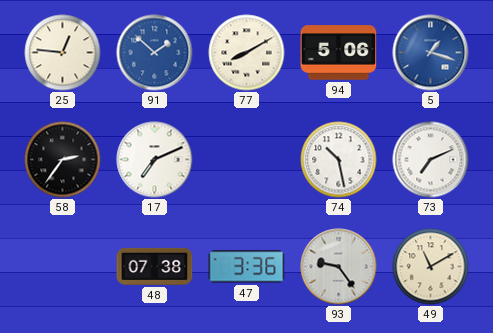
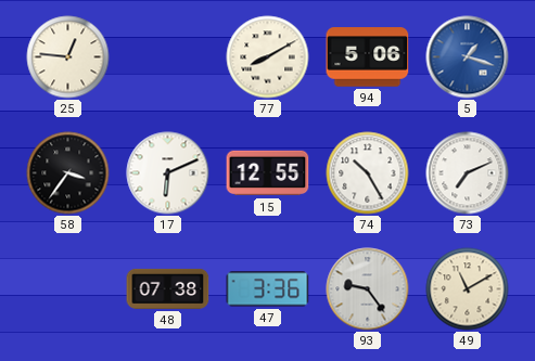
91: 1:52 -> none (155, 53)
58: 2:36 -> 3:36 (68, 173)
17: 7:11 -> 6:11 (168, 173)
15: none -> 12:55 (268, 173)
74: 10:28 -> 10:25 (368, 173)
